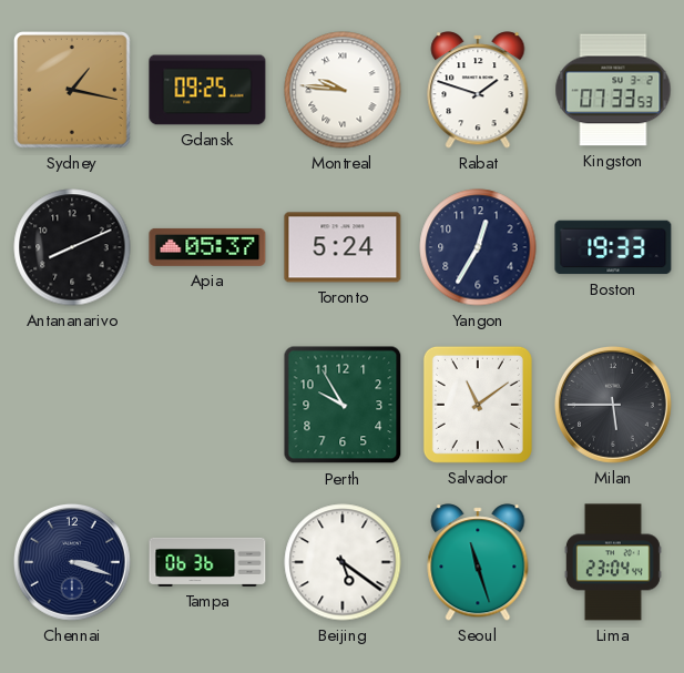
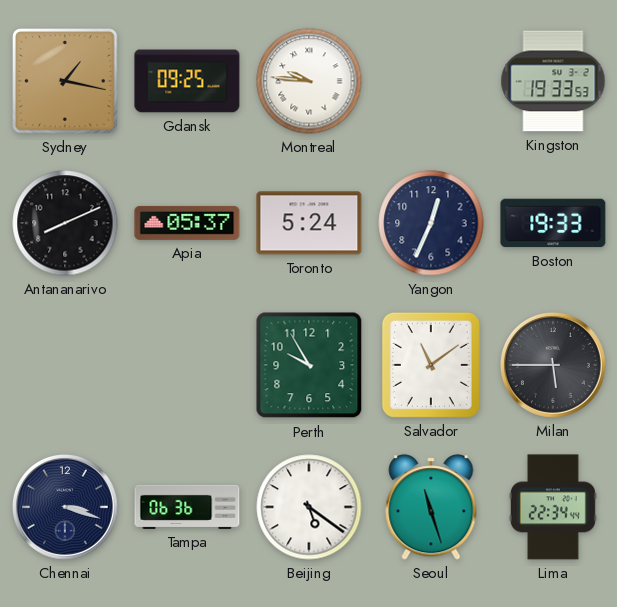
Rabat: 1:48 -> none (478, 90)
Kingston: 07:33 -> 19:33 (553, 81)
Yangon: 12:35 -> 12:34 (431, 223)
Lima: 23:04 -> 22:34 (553, 507)
